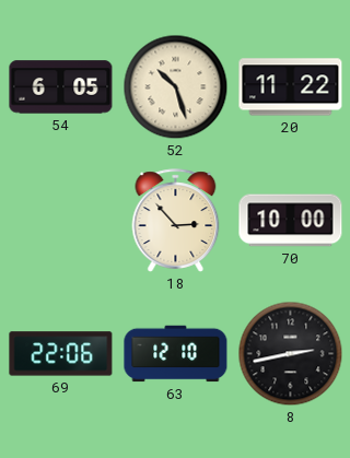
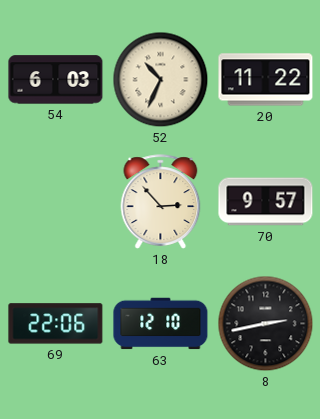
54: 6:05 -> 6:03 (56, 80)
52: 10:27 -> 10:34 (161, 80)
70: 10:00 -> 9:57 (266, 202)
